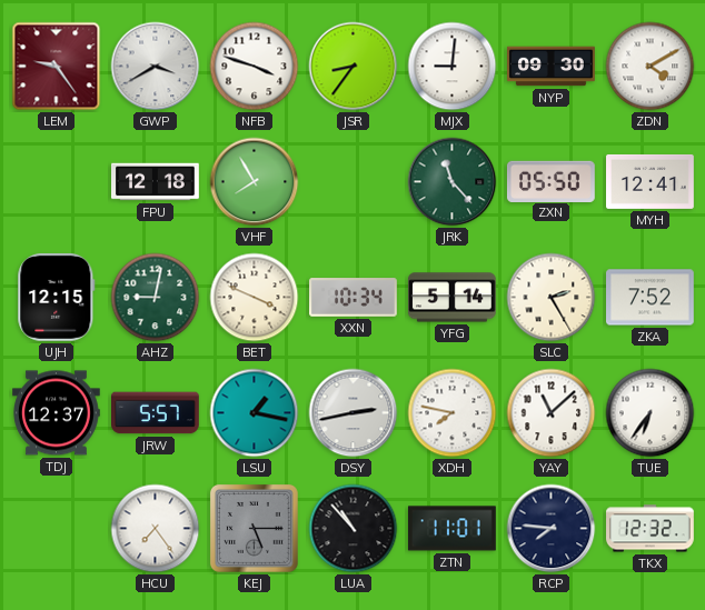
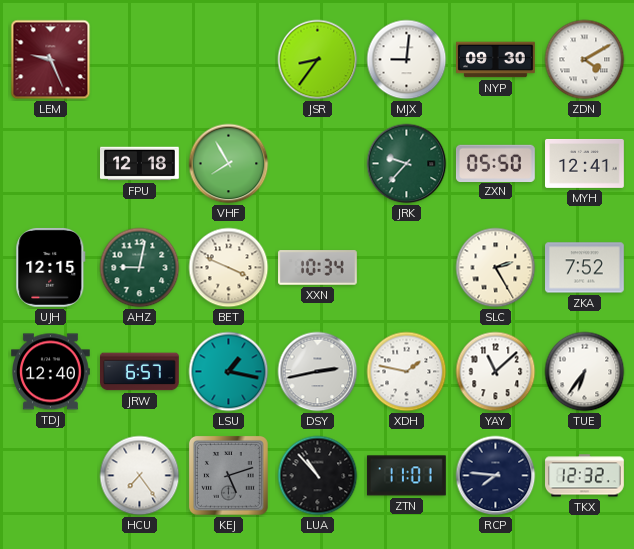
LEM: 9:24 -> 9:26 (51, 60)
GWP: 3:40 -> none (156, 67)
NFB: 3:48 -> none (255, 67)
JRK: 11:23 -> 9:37 (407, 164)
YFG: 5:14 -> none (453, 298)
TDJ: 12:37 -> 12:40 (51, 372)
JRW: 5:57 -> 6:57 (140, 372)
XDH: 7:47 -> 1:47 (407, 372)
KEJ: 5:15 -> 5:12 (228, 475)
